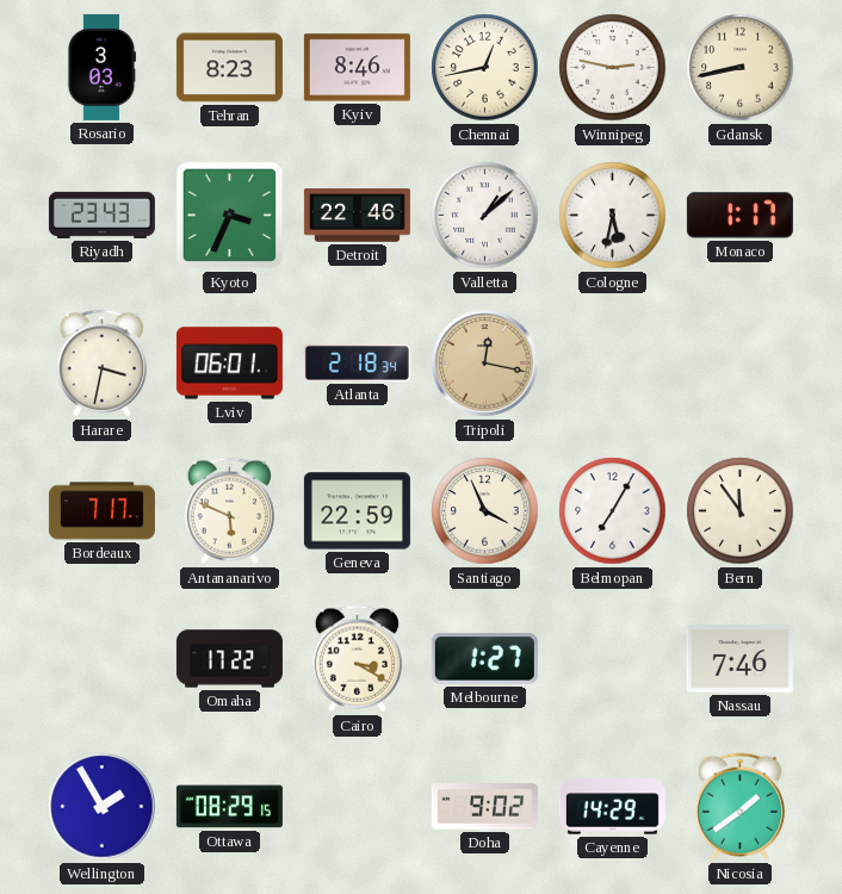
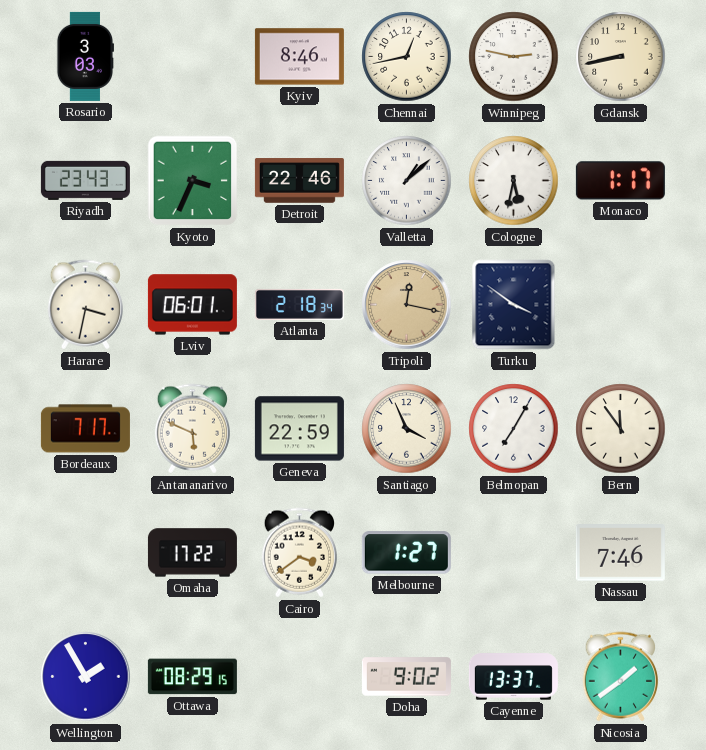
Tehran: 8:23 -> none (229, 68)
Turku: none -> 3:51 (514, 305)
Cairo: 3:20 -> 3:39 (299, 553)
Cayenne: 14:29 -> 13:37 (513, 677)
